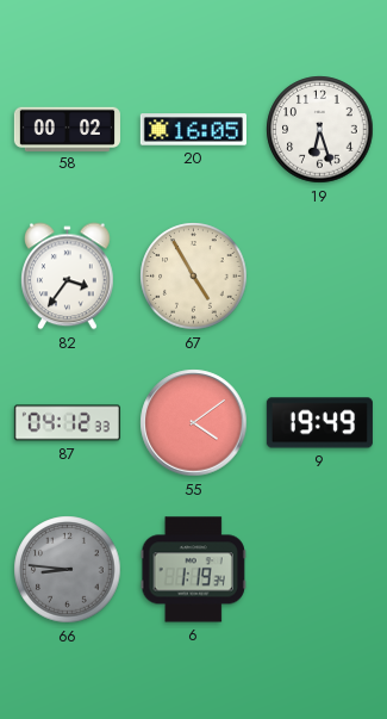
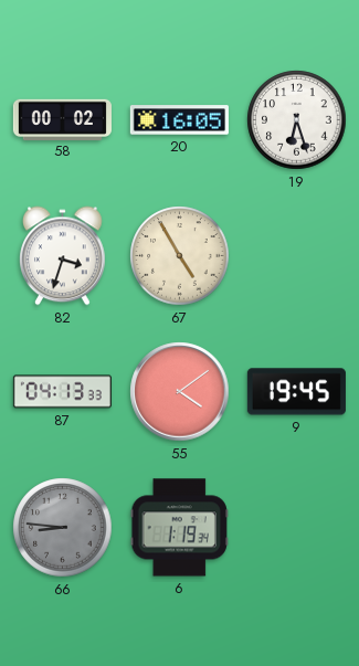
82: 3:36 -> 3:33 (63, 256)
87: 04:12 -> 04:13 (62, 392)
9: 19:49 -> 19:45 (296, 392)
